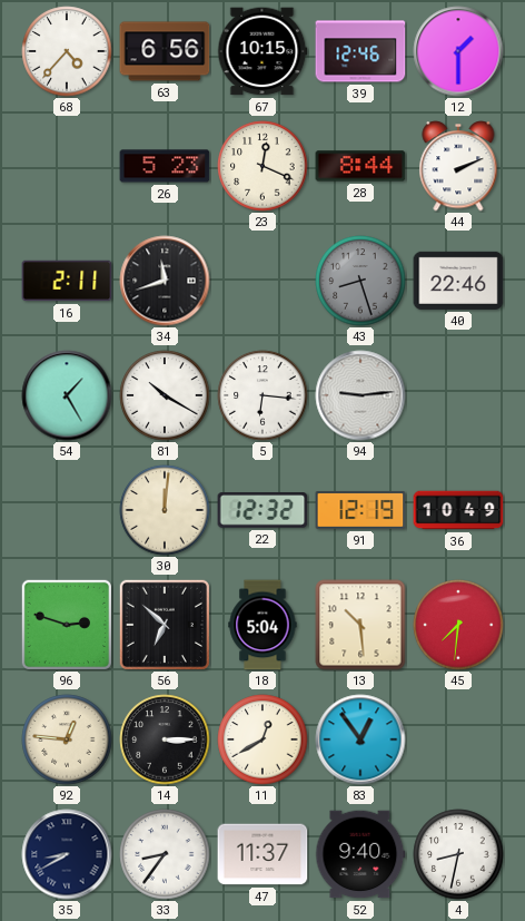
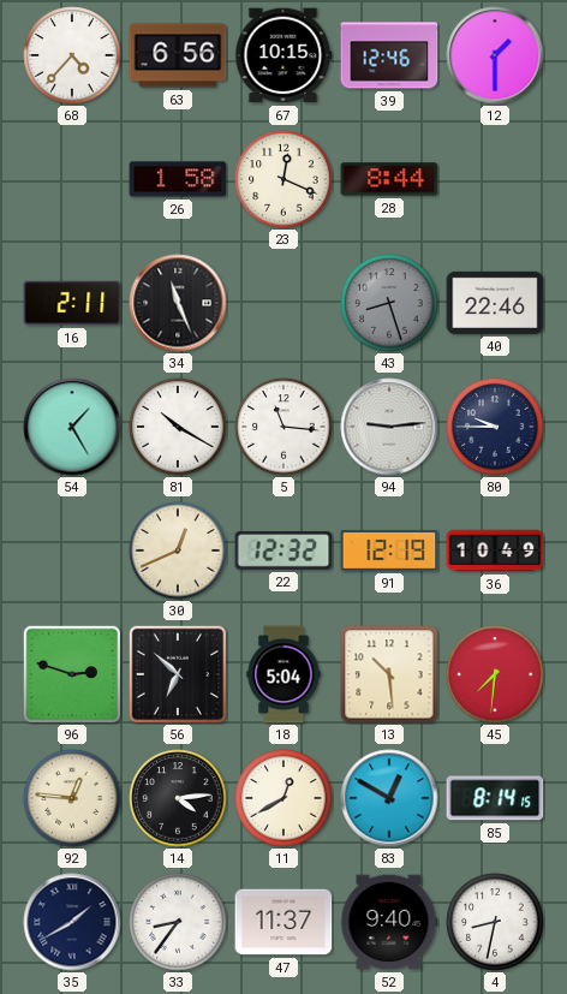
26: 5:23 -> 1:58 (178, 179)
44: 2:11 -> none (458, 166)
34: 11:42 -> 11:26 (178, 303)
5: 6:16 -> 11:16 (283, 427)
80: none -> 9:45 (495, 427)
30: 12:01 -> 12:41 (178, 550)
14: 3:15 -> 4:14 (178, 798)
83: 12:54 -> 12:50 (389, 798)
85: none -> 8:14 (495, 798)
35: 8:40 -> 1:40 (72, 922)
